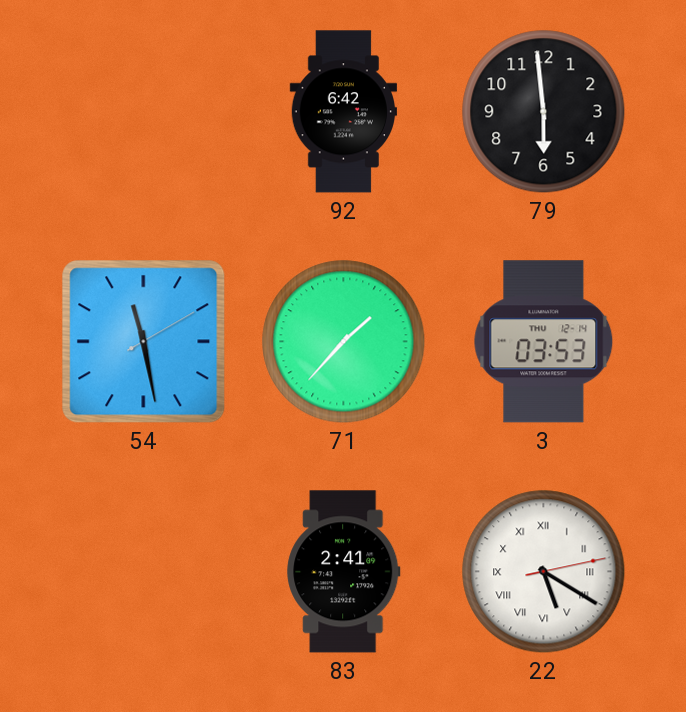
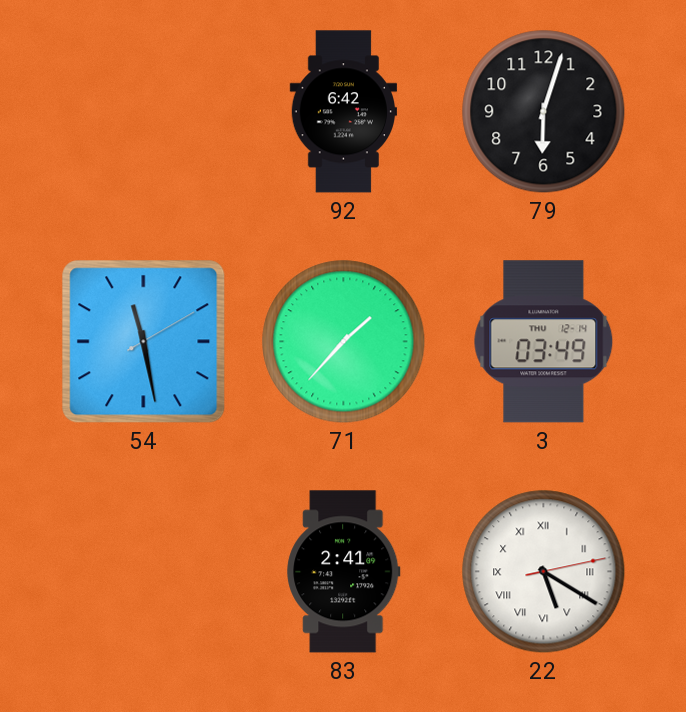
79: 5:59 -> 6:03 (544, 112)
3: 03:53 -> 03:49 (544, 342)
